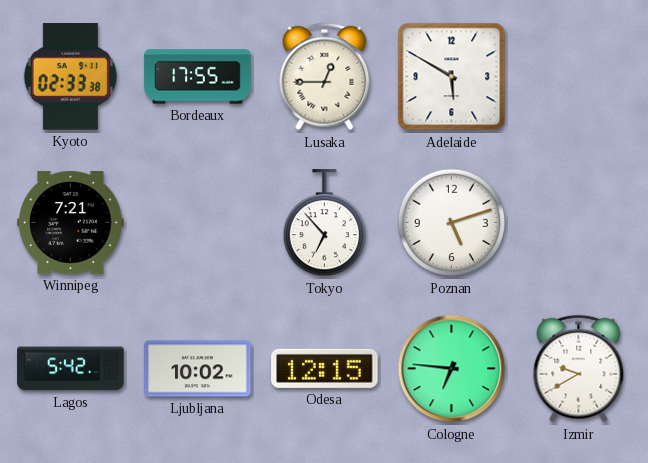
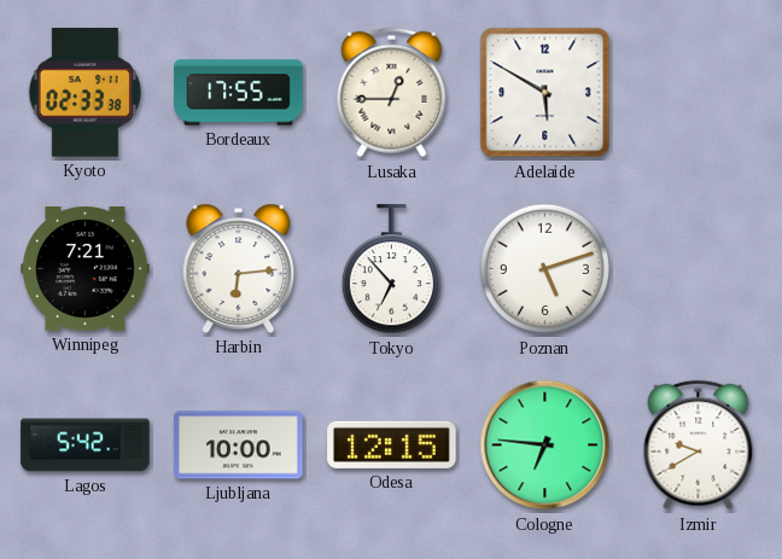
Harbin: none -> 6:14 (239, 268)
Ljubljana: 10:02 -> 10:00 (239, 446)
